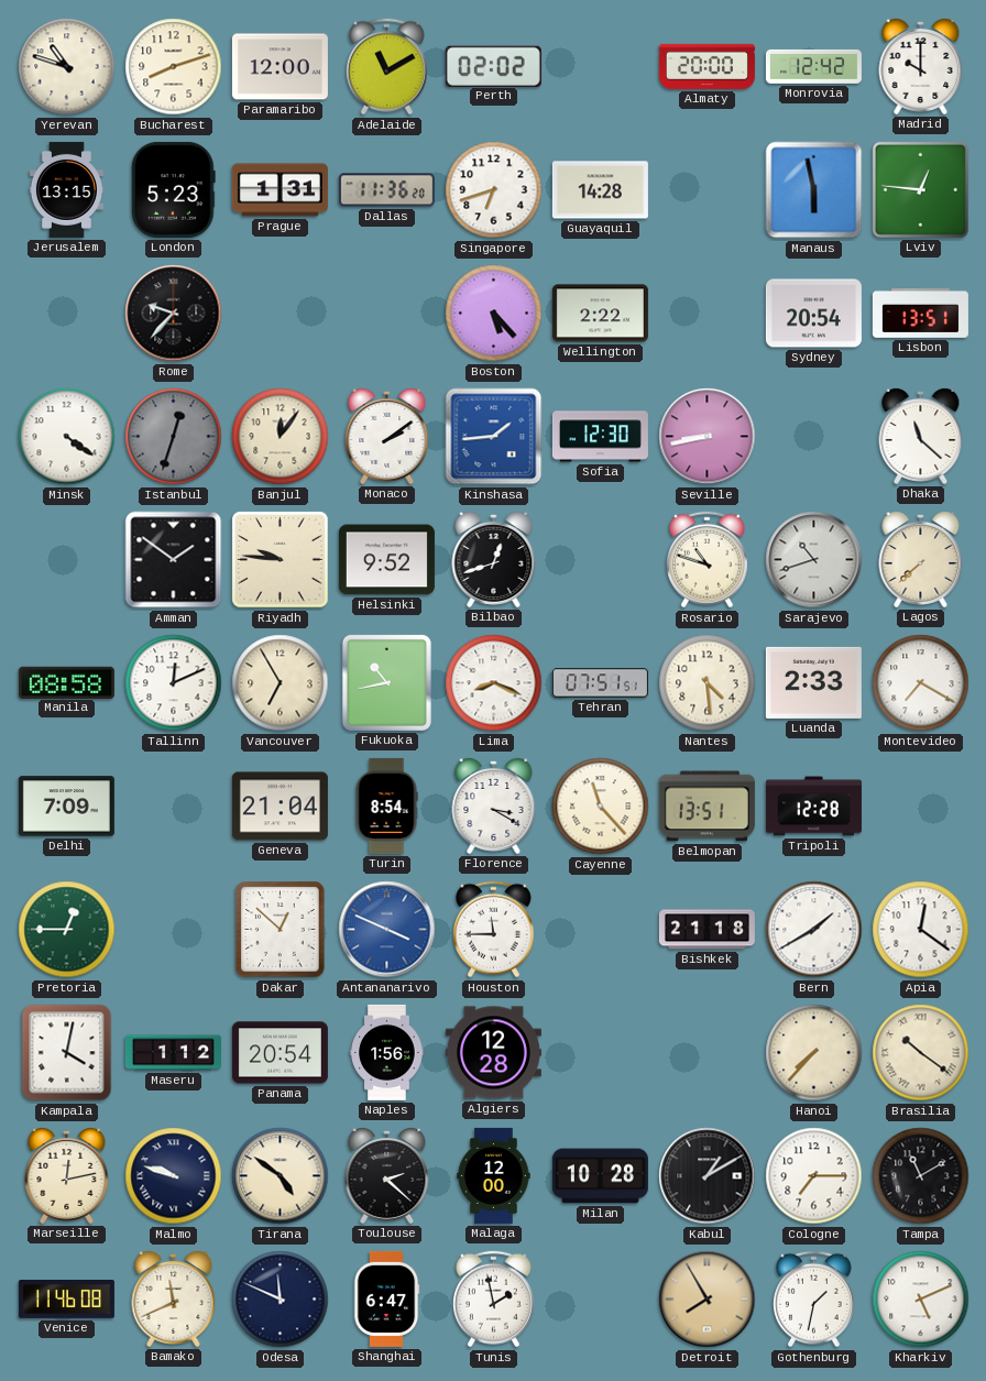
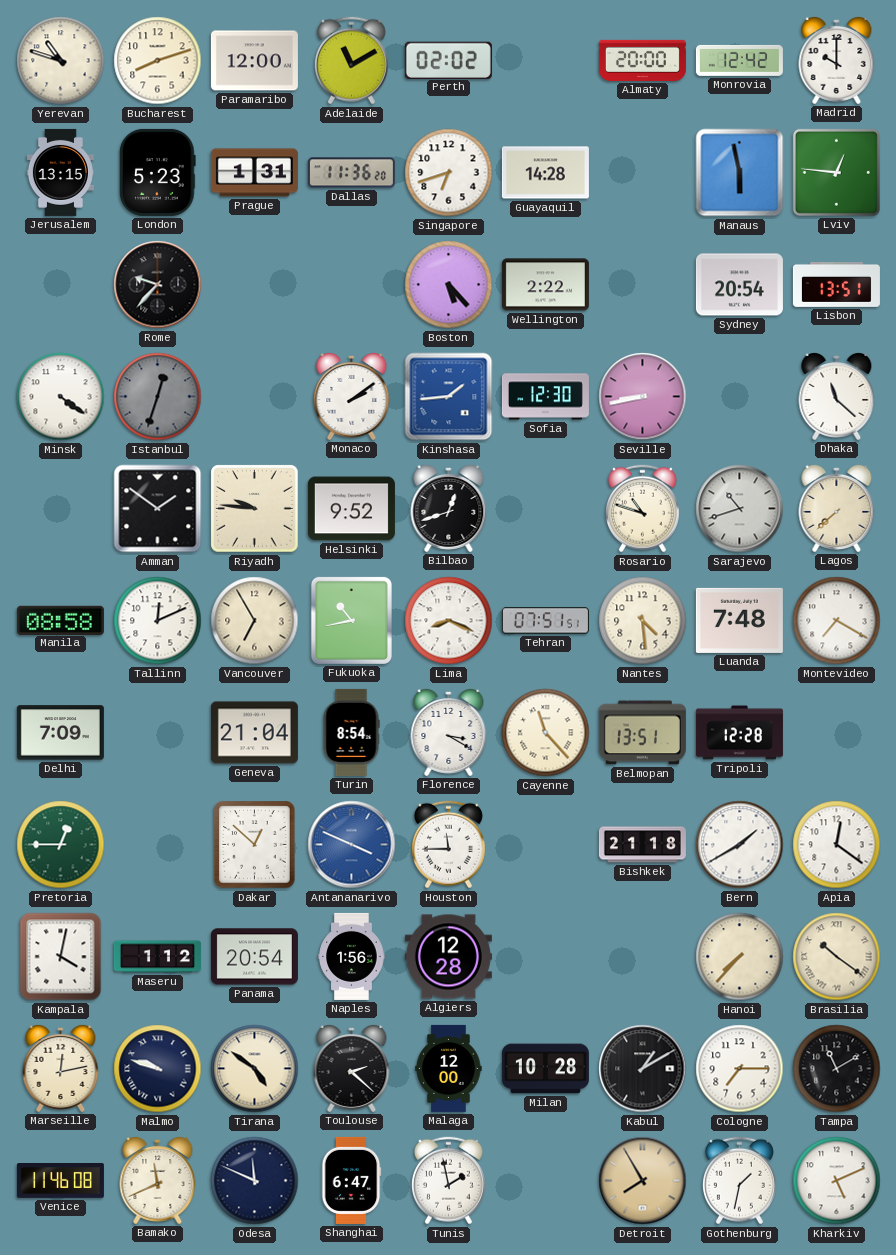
Banjul: 12:06 -> none (281, 437)
Luanda: 2:33 -> 7:48 (739, 620)
